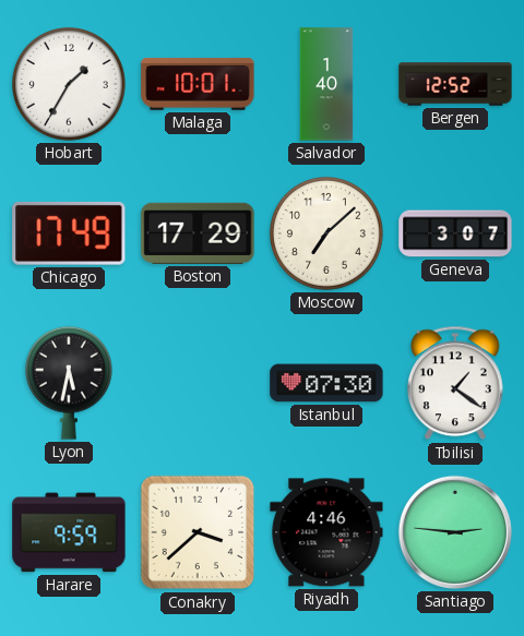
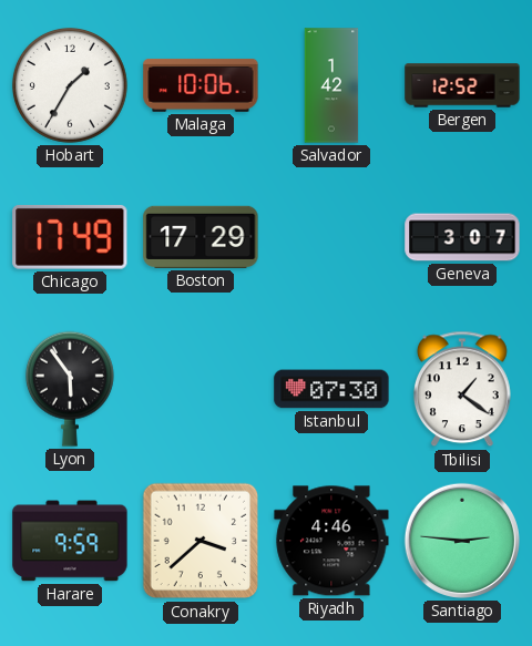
Malaga: 10:01 -> 10:06 (201, 85)
Salvador: 1:40 -> 1:42 (331, 85)
Moscow: 7:08 -> none (326, 233)
Lyon: 5:32 -> 5:54 (70, 389)
